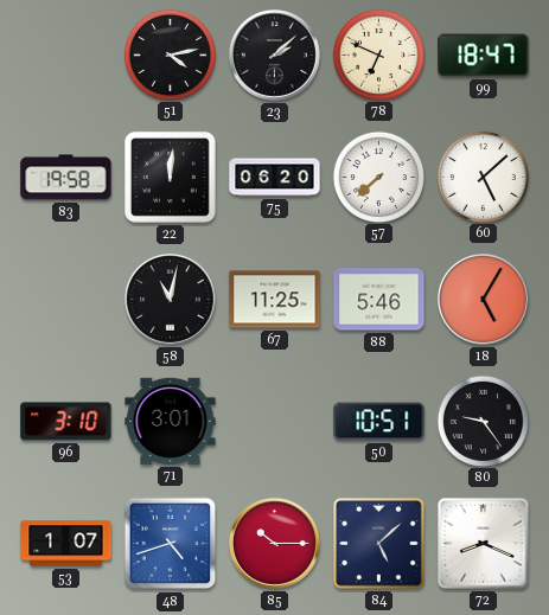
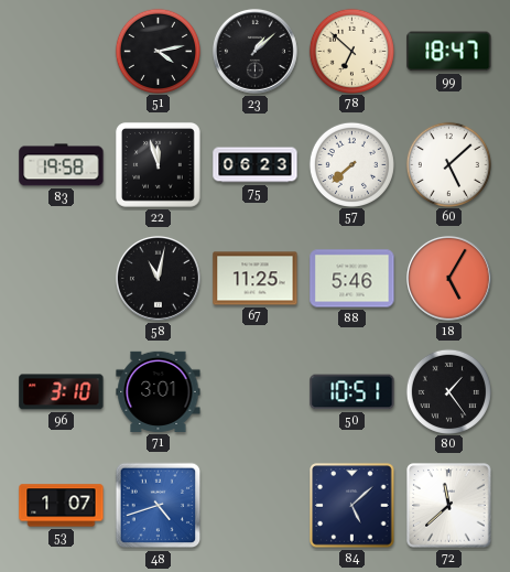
23: 2:08 -> 1:08 (256, 52)
78: 6:49 -> 6:52 (351, 51)
22: 12:01 -> 11:57 (158, 164)
75: 06:20 -> 06:23 (256, 165)
80: 9:24 -> 1:24 (448, 391)
85: 10:15 -> none (275, 544)
72: 8:19 -> 11:38 (449, 506)
